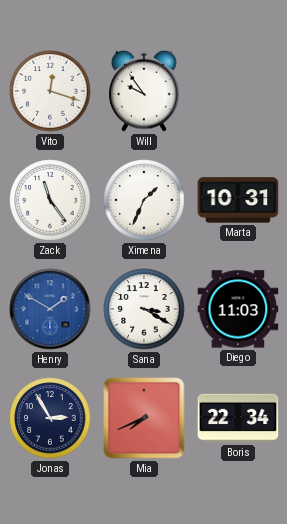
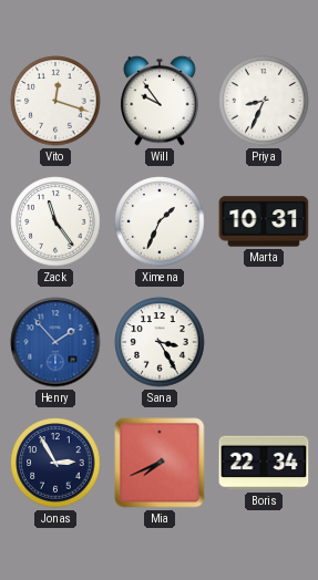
Priya: none -> 8:34 (264, 101)
Henry: 1:50 -> 1:53 (55, 342)
Sana: 3:20 -> 3:25 (160, 342)
Diego: 11:03 -> none (238, 309)
